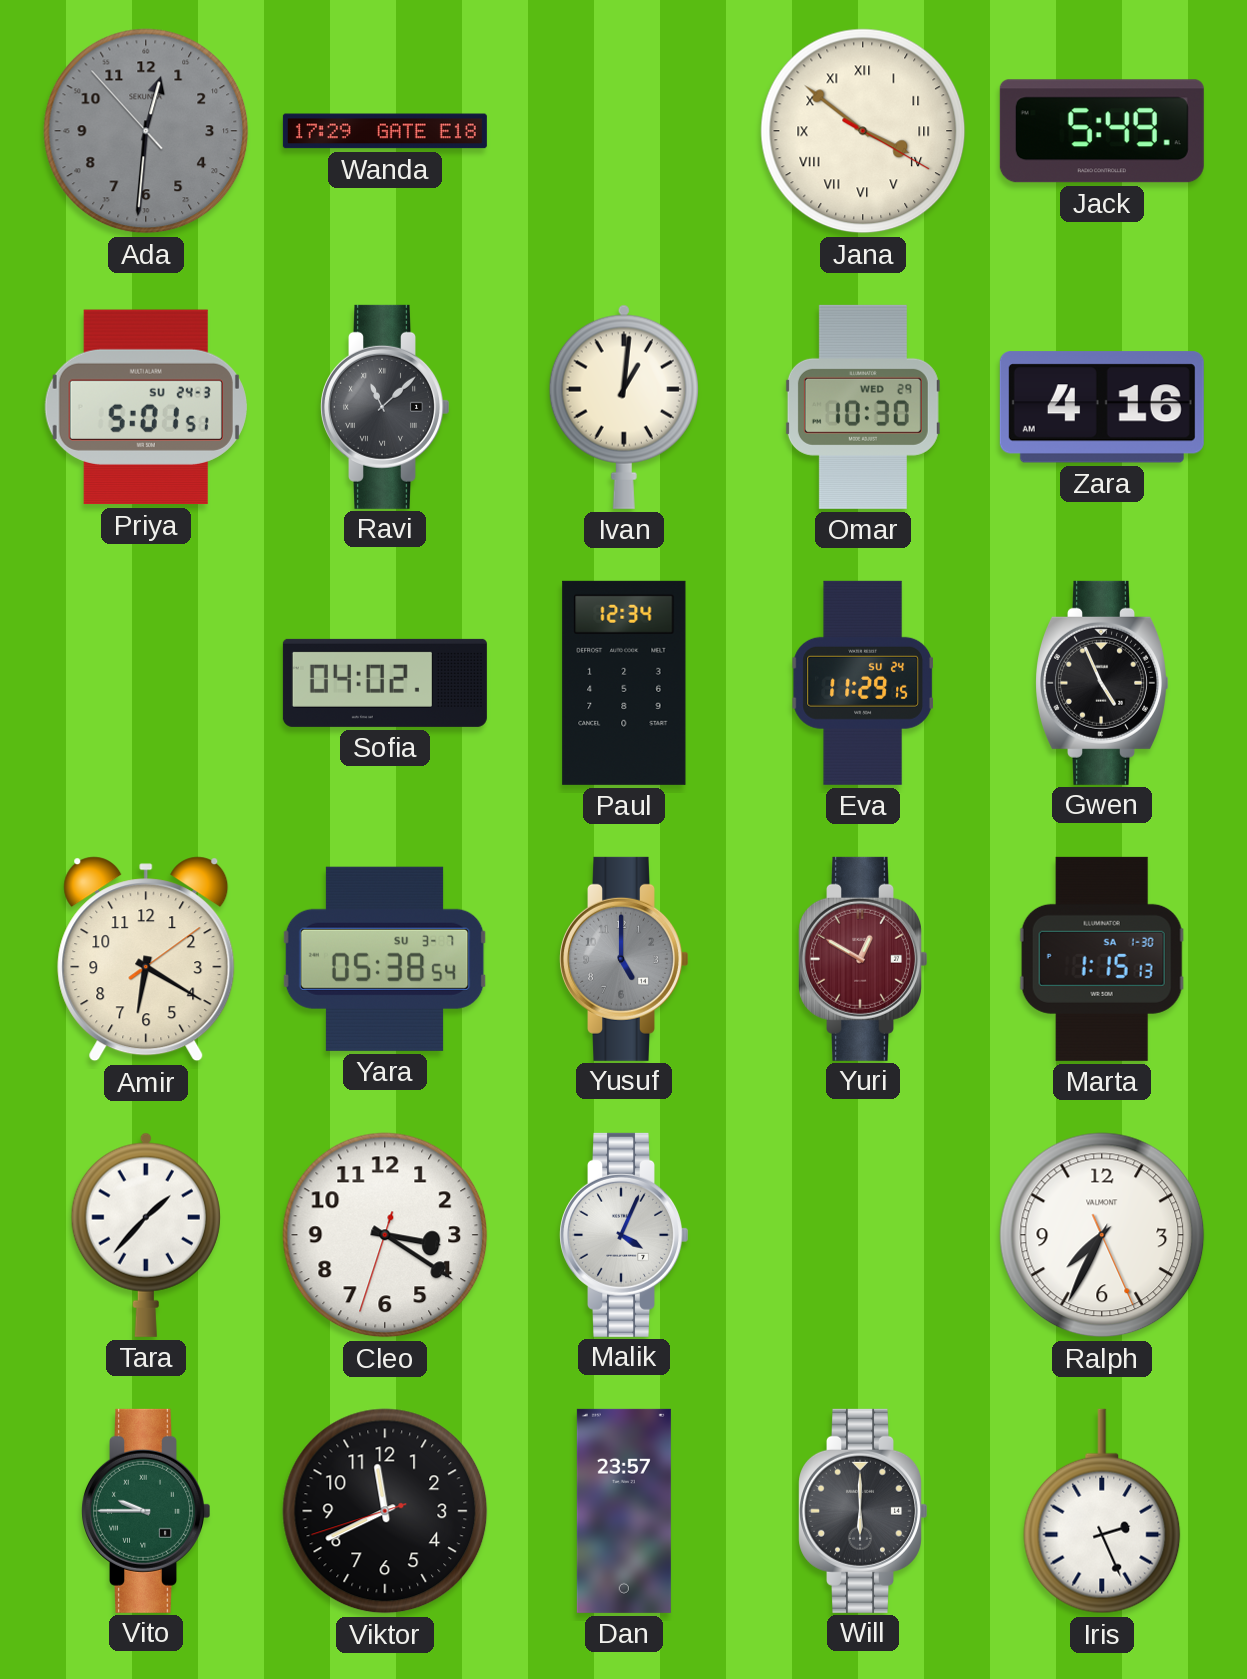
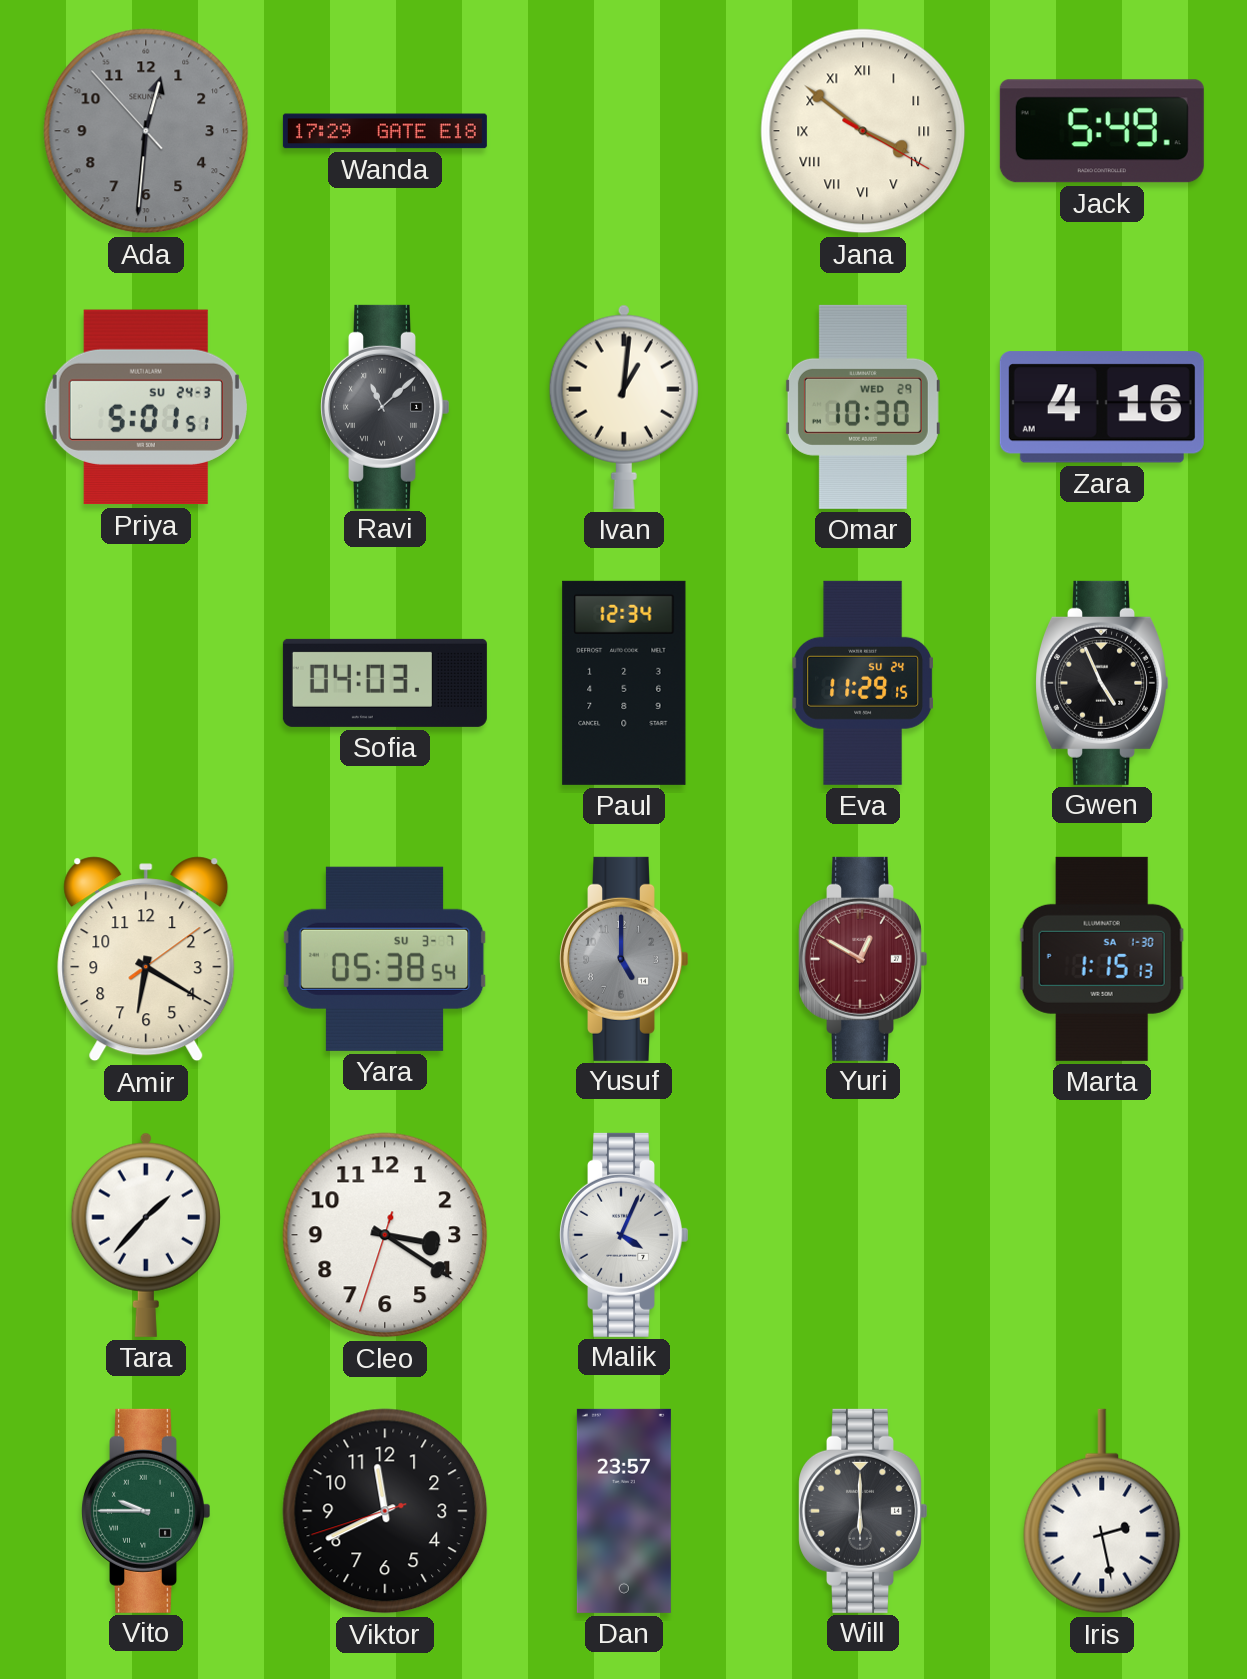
Sofia: 04:02 -> 04:03 (385, 683)
Ralph: 7:34 -> none (1102, 1235)
Iris: 2:26 -> 2:28 (1102, 1511)
